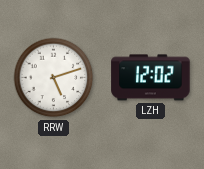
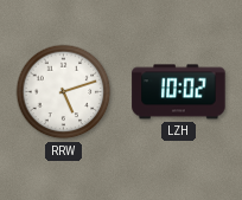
LZH: 12:02 -> 10:02 (179, 92)
